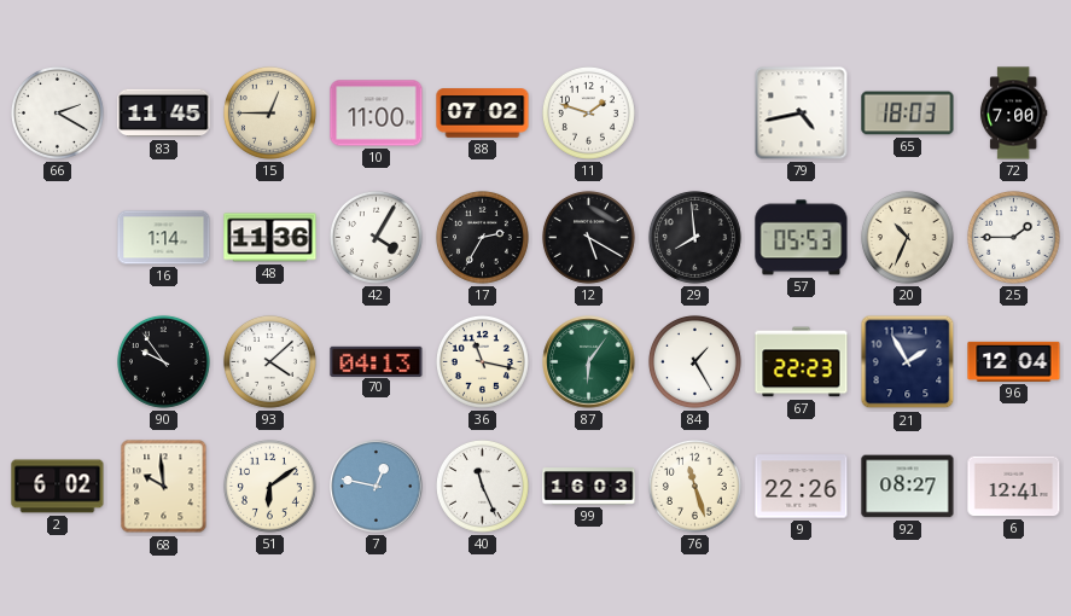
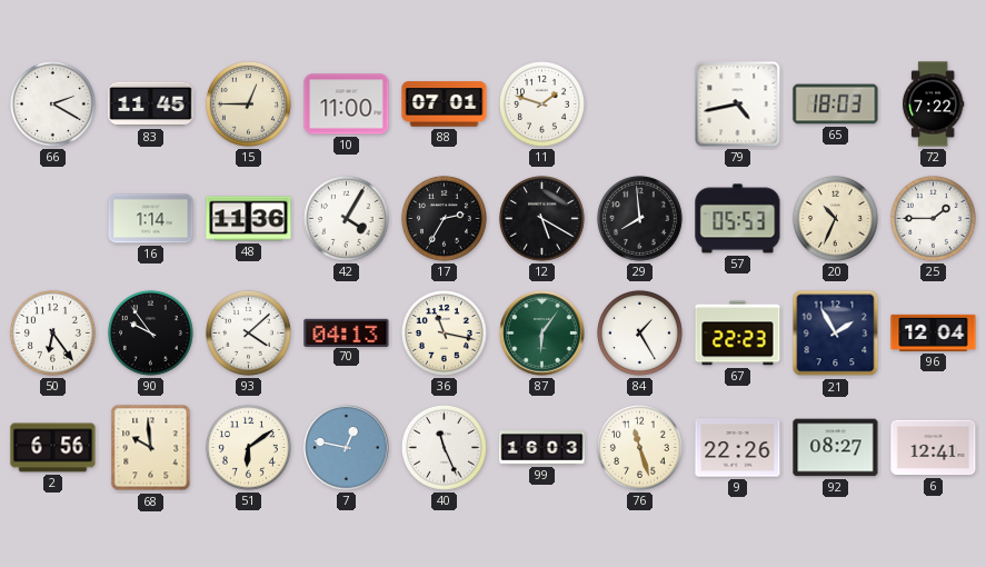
88: 07:02 -> 07:01 (445, 105)
72: 7:00 -> 7:22 (933, 105)
50: none -> 6:24 (52, 332)
2: 6:02 -> 6:56 (53, 448)
